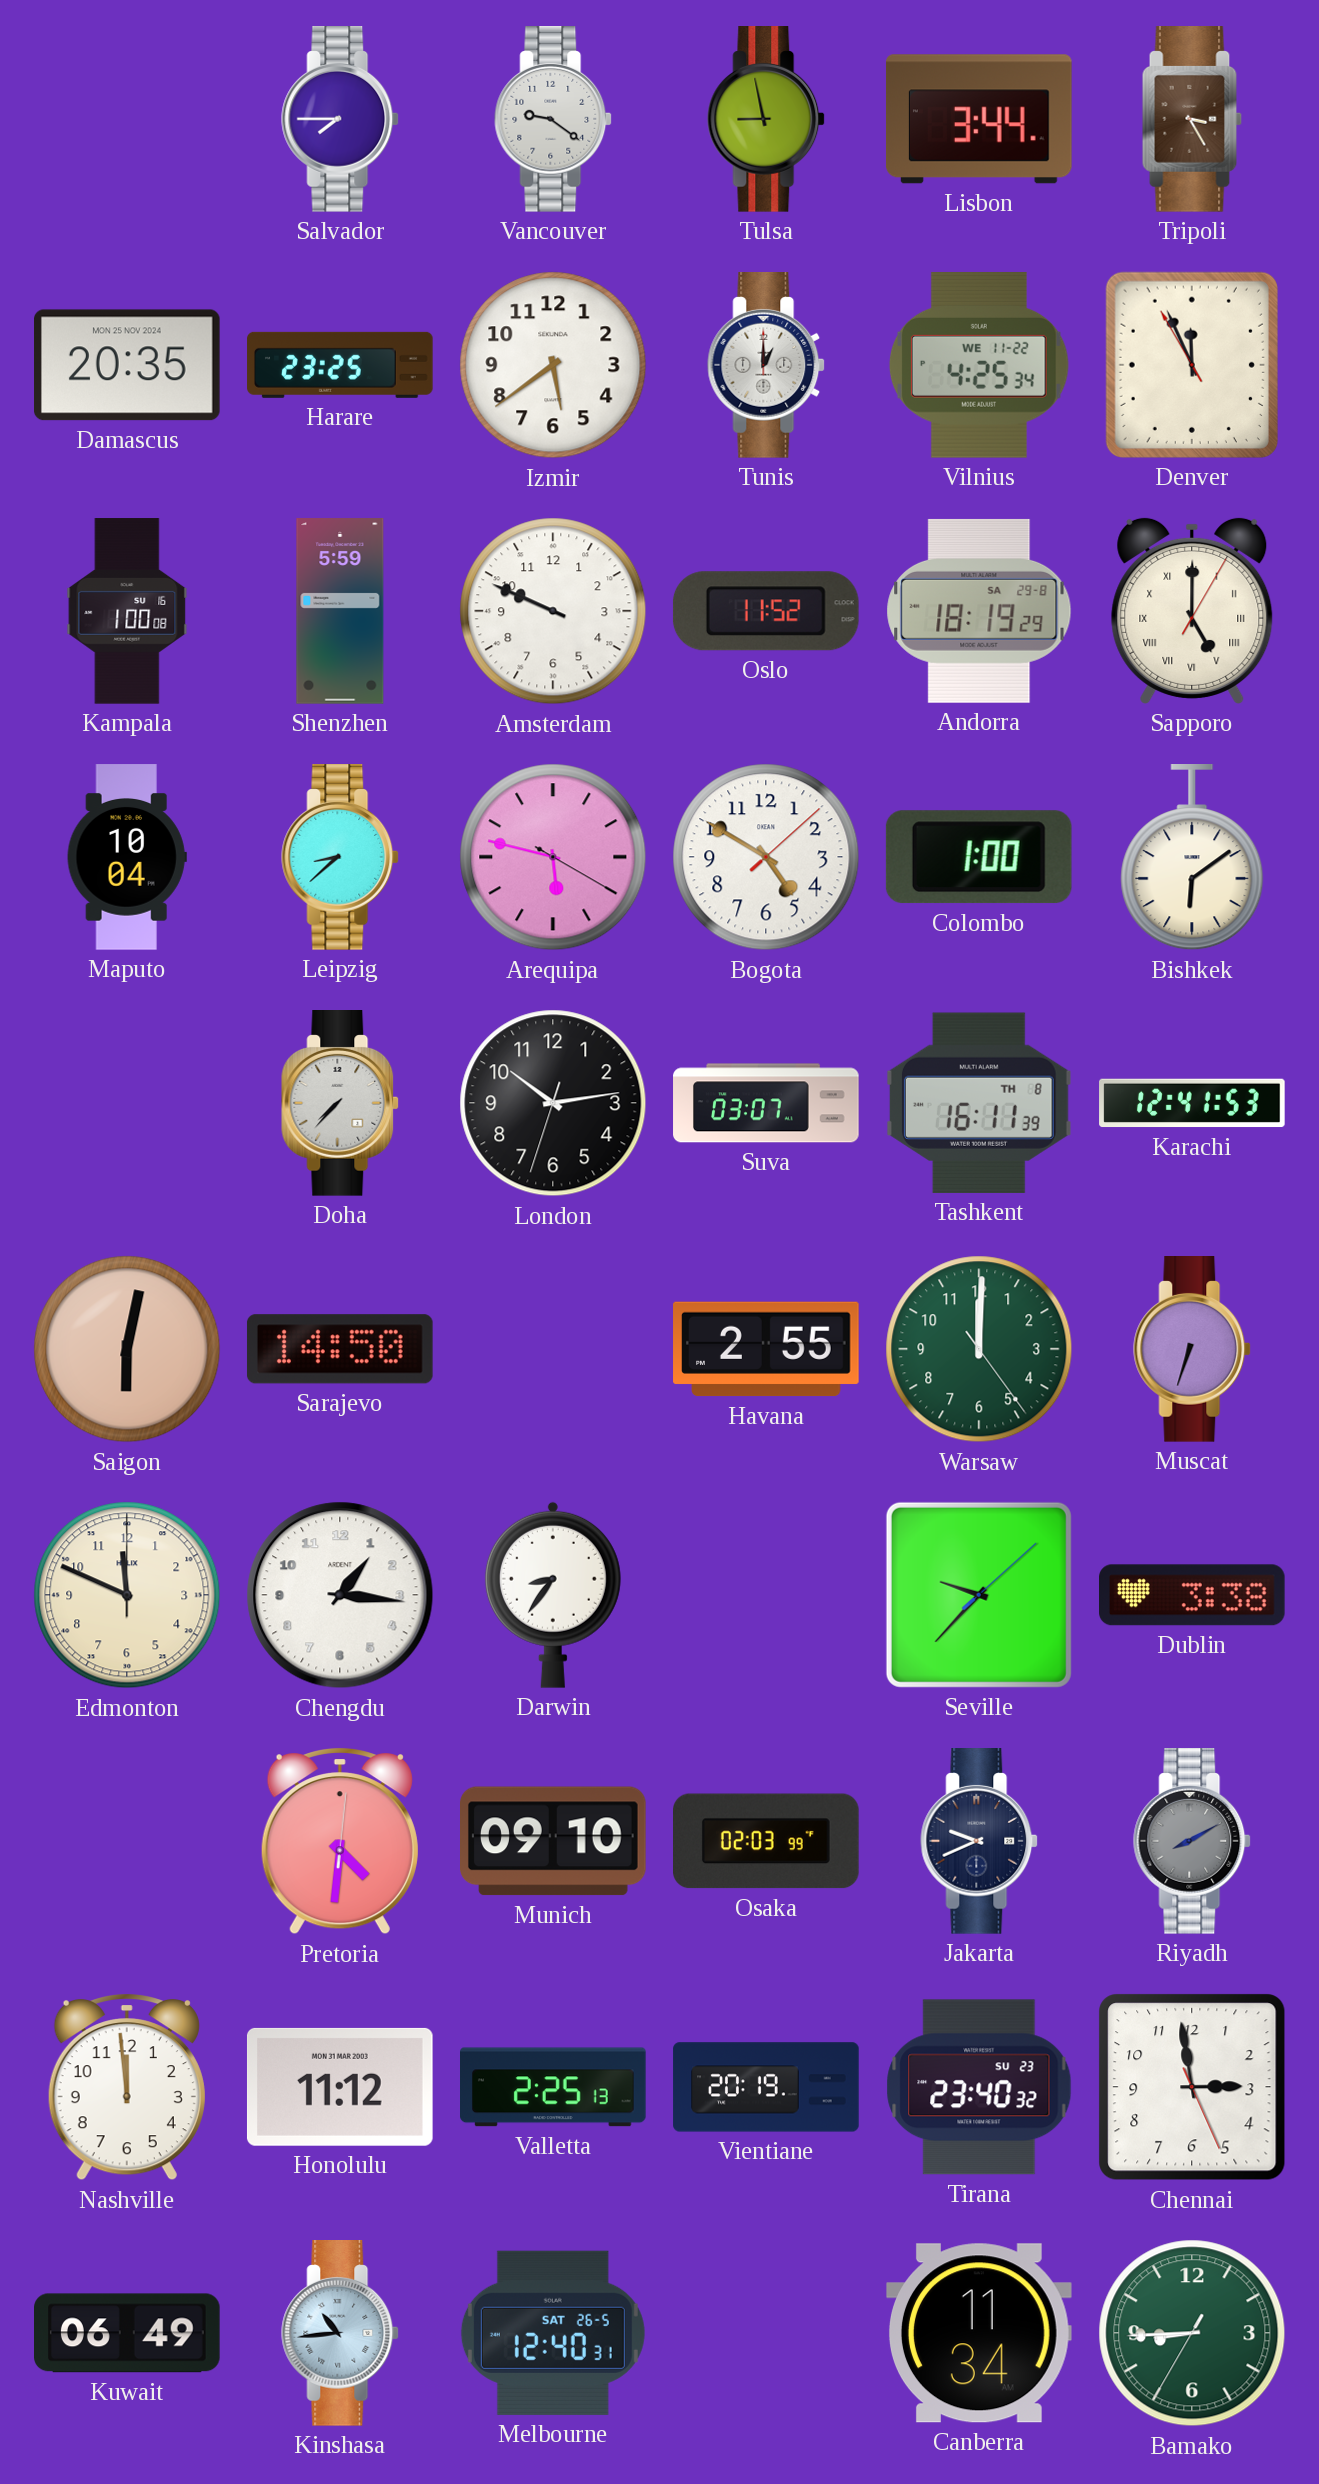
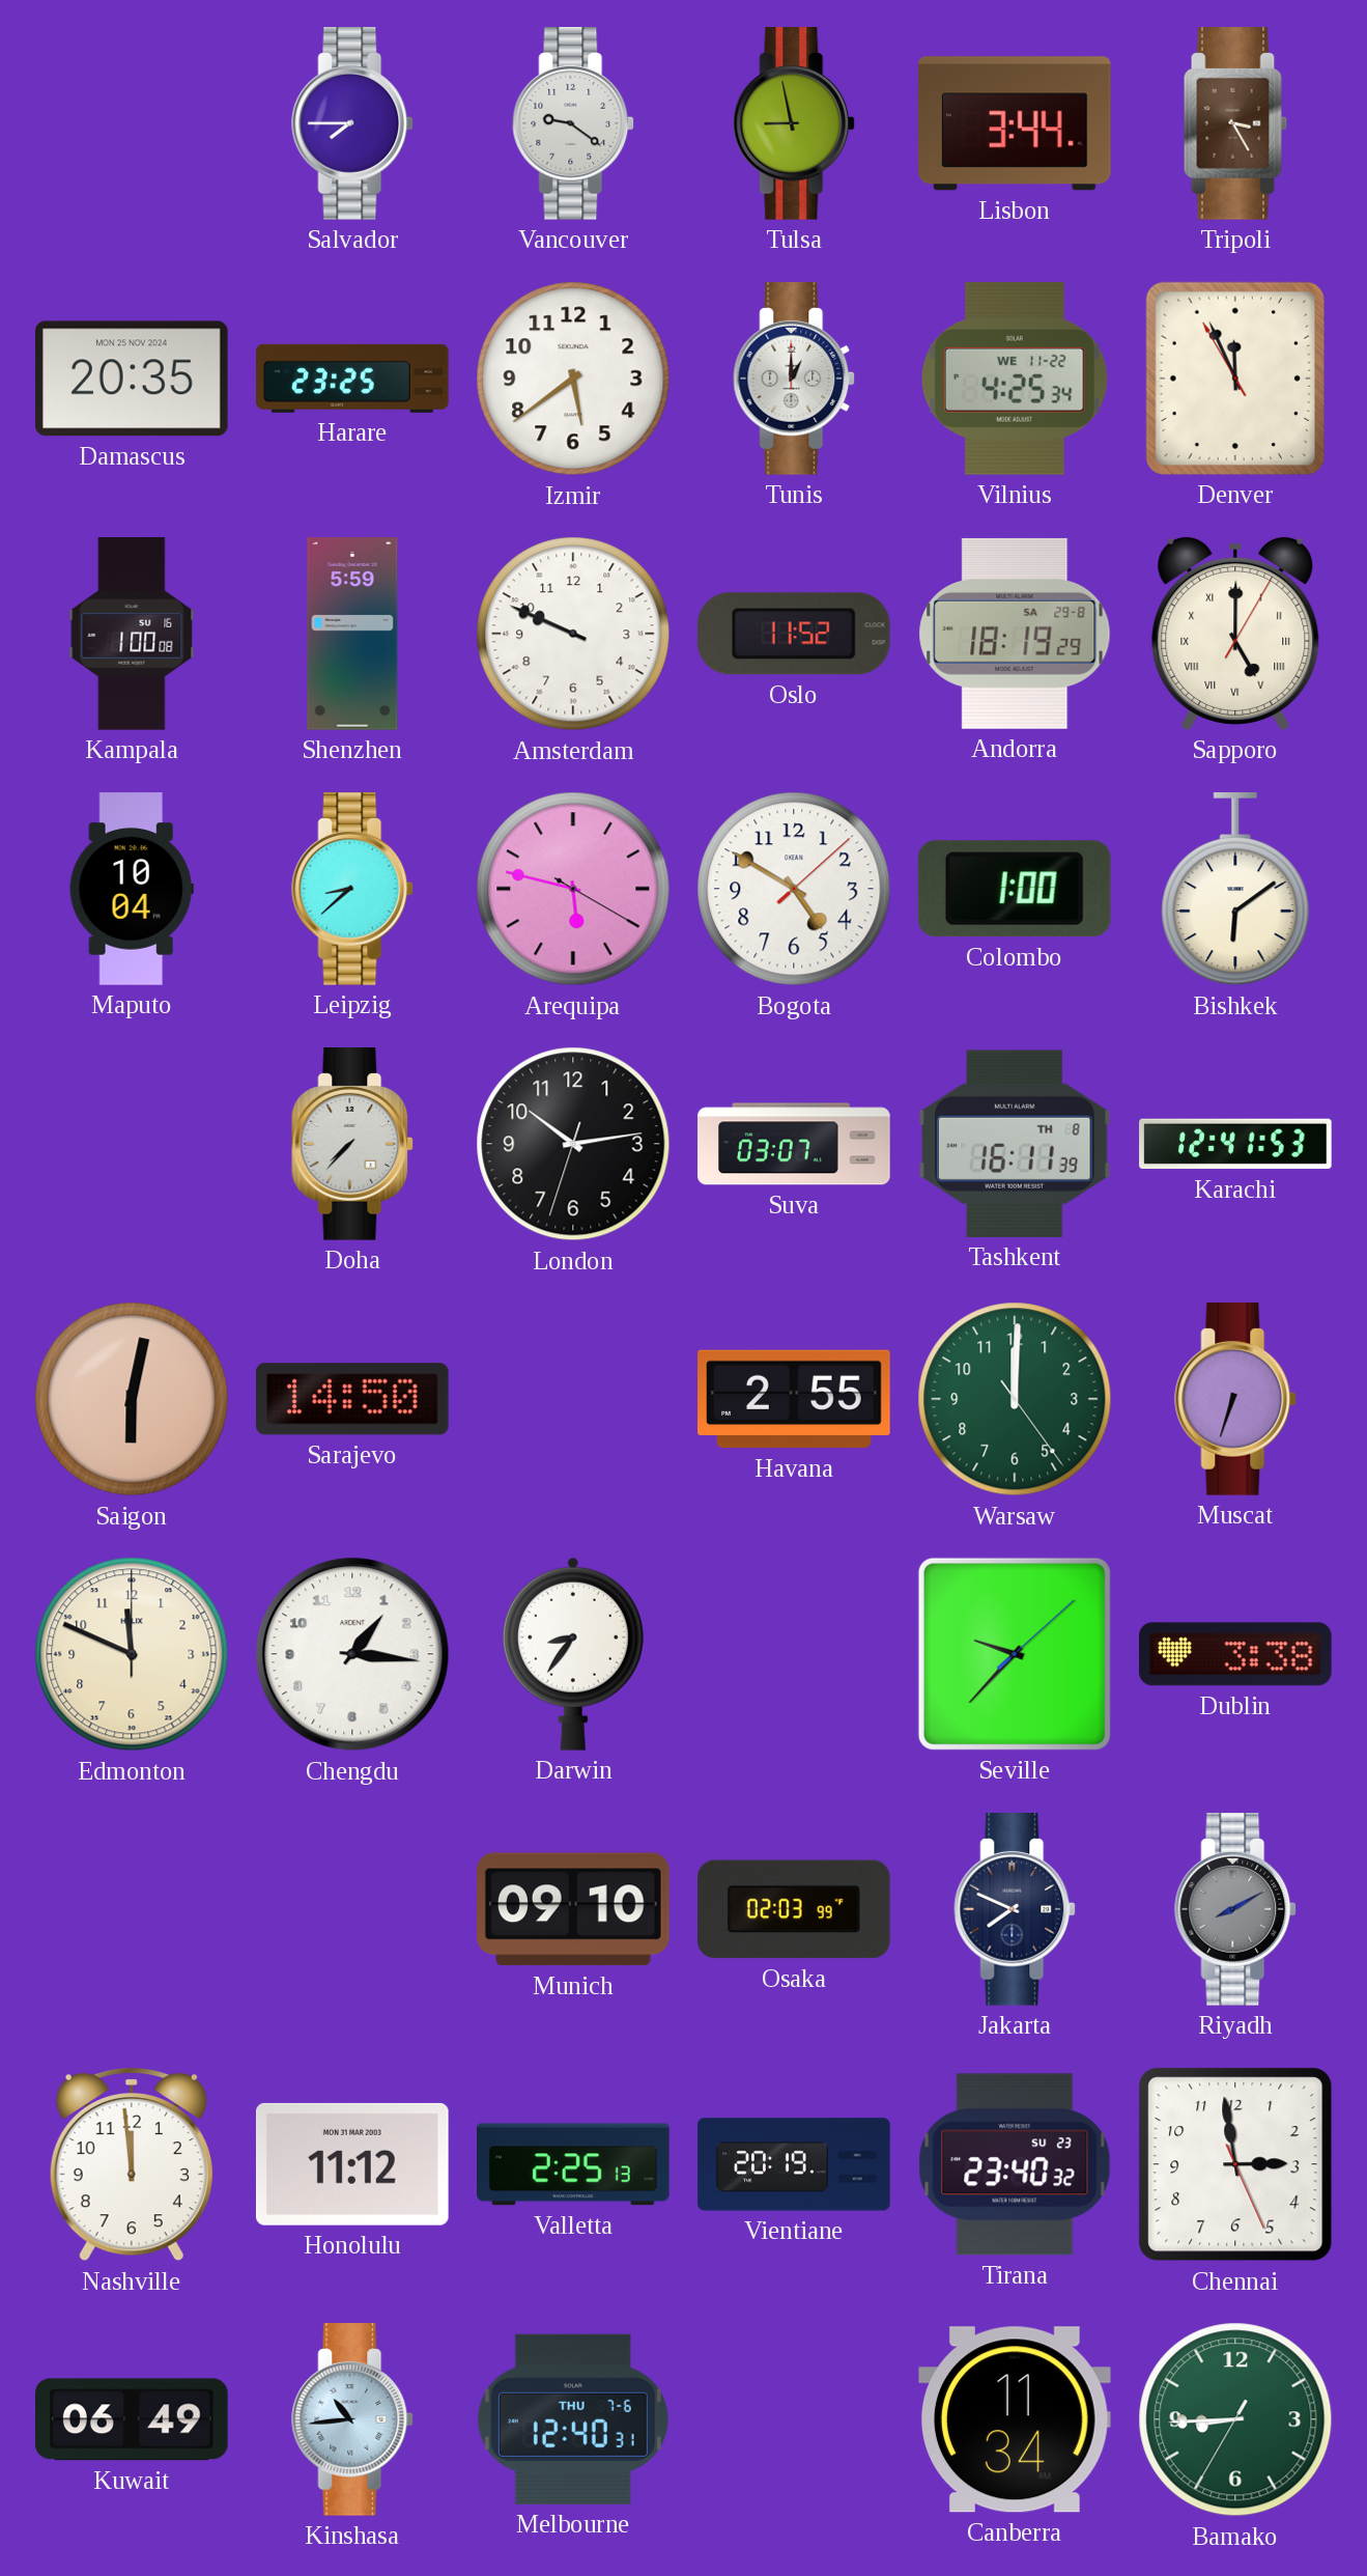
Pretoria: 4:31 -> none (340, 1842)
Jakarta: 9:41 -> 7:49 (1016, 1910)
Melbourne date: SAT 26-5 -> THU 7-6 (573, 2419)
